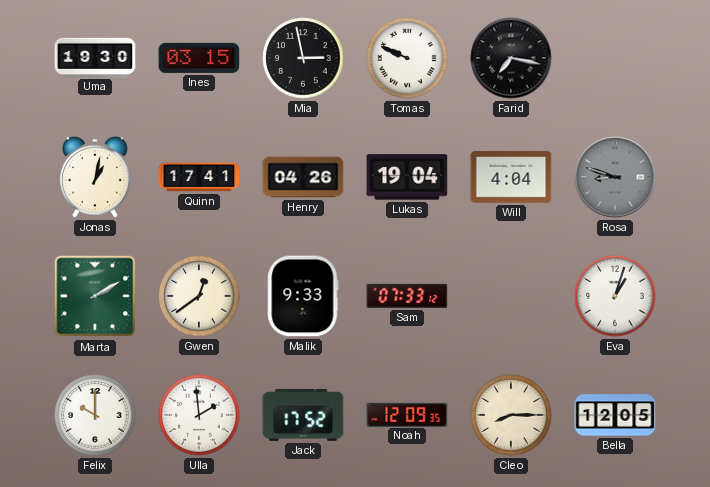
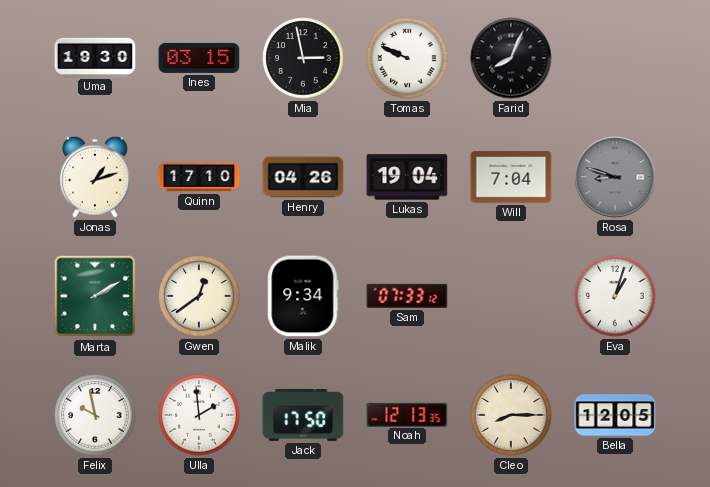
Farid: 7:17 -> 8:04 (511, 58)
Jonas: 1:02 -> 1:12 (95, 177)
Quinn: 17:41 -> 17:10 (199, 177)
Will: 4:04 -> 7:04 (511, 177)
Malik: 9:33 -> 9:34 (303, 296)
Felix: 10:00 -> 9:58 (95, 415)
Jack: 17:52 -> 17:50 (303, 415)
Noah: 12:09 -> 12:13 (407, 414)
